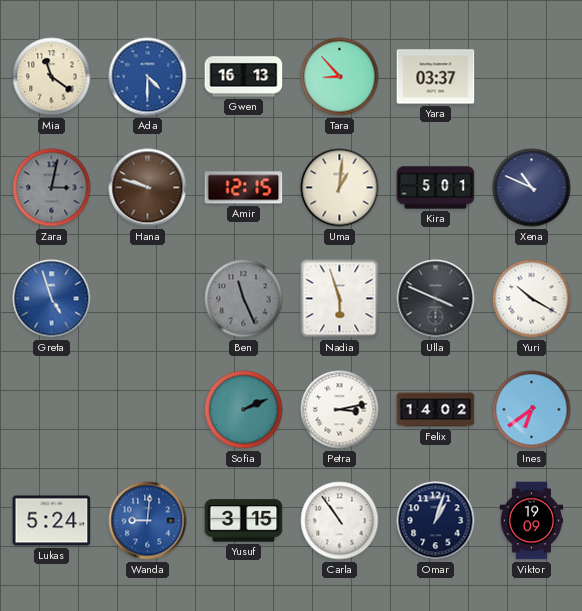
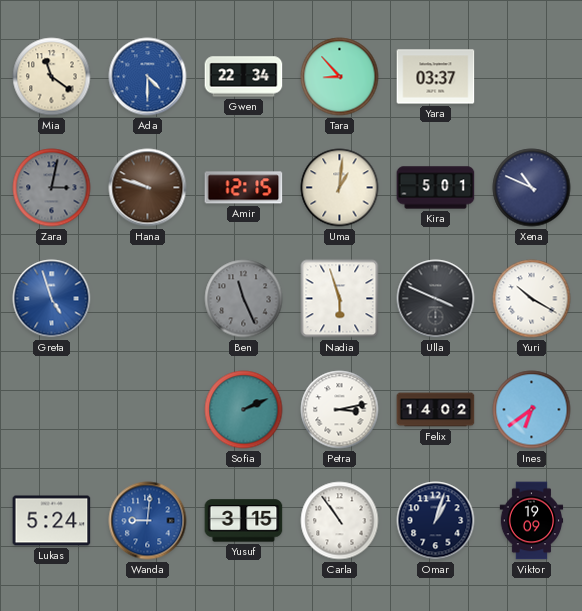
Gwen: 16:13 -> 22:34 (244, 77)
